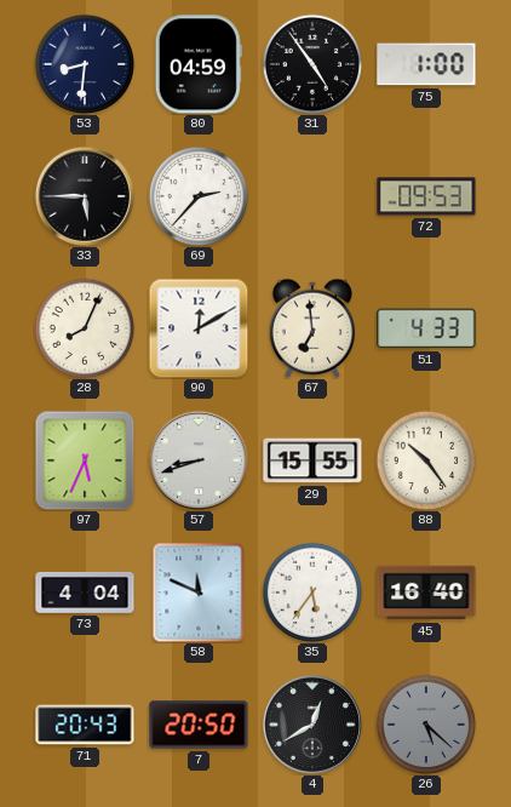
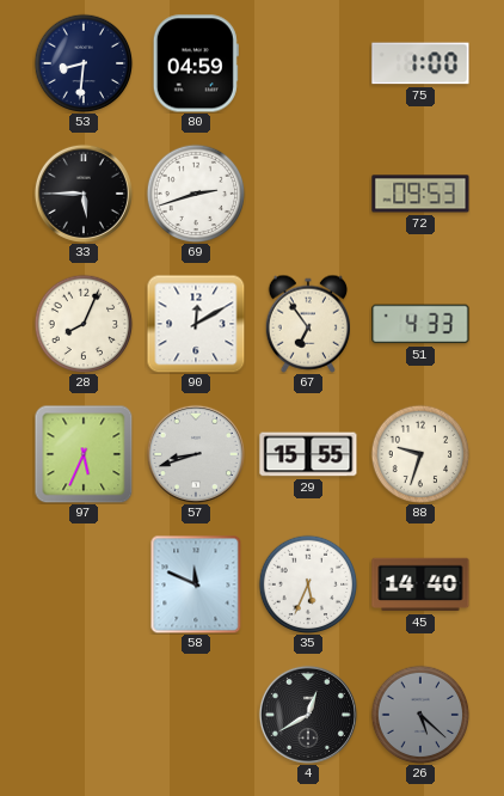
31: 4:54 -> none (312, 64)
69: 2:37 -> 2:42 (196, 194)
67: 6:59 -> 6:54 (307, 324)
88: 10:24 -> 9:33 (420, 454)
73: 4:04 -> none (85, 593)
35: 5:36 -> 5:34 (308, 584)
45: 16:40 -> 14:40 (420, 584)
71: 20:43 -> none (85, 725)
7: 20:50 -> none (199, 725)
